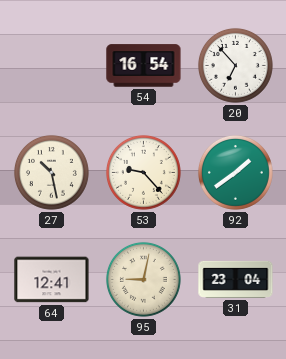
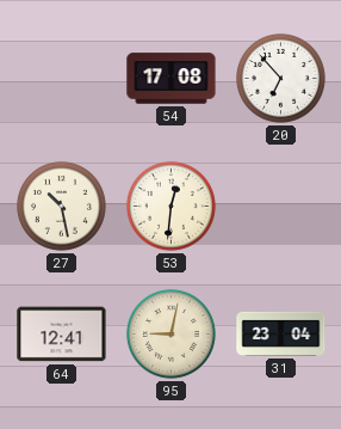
54: 16:54 -> 17:08 (172, 79)
53: 9:23 -> 12:31 (170, 206)
92: 1:39 -> none (235, 172)
